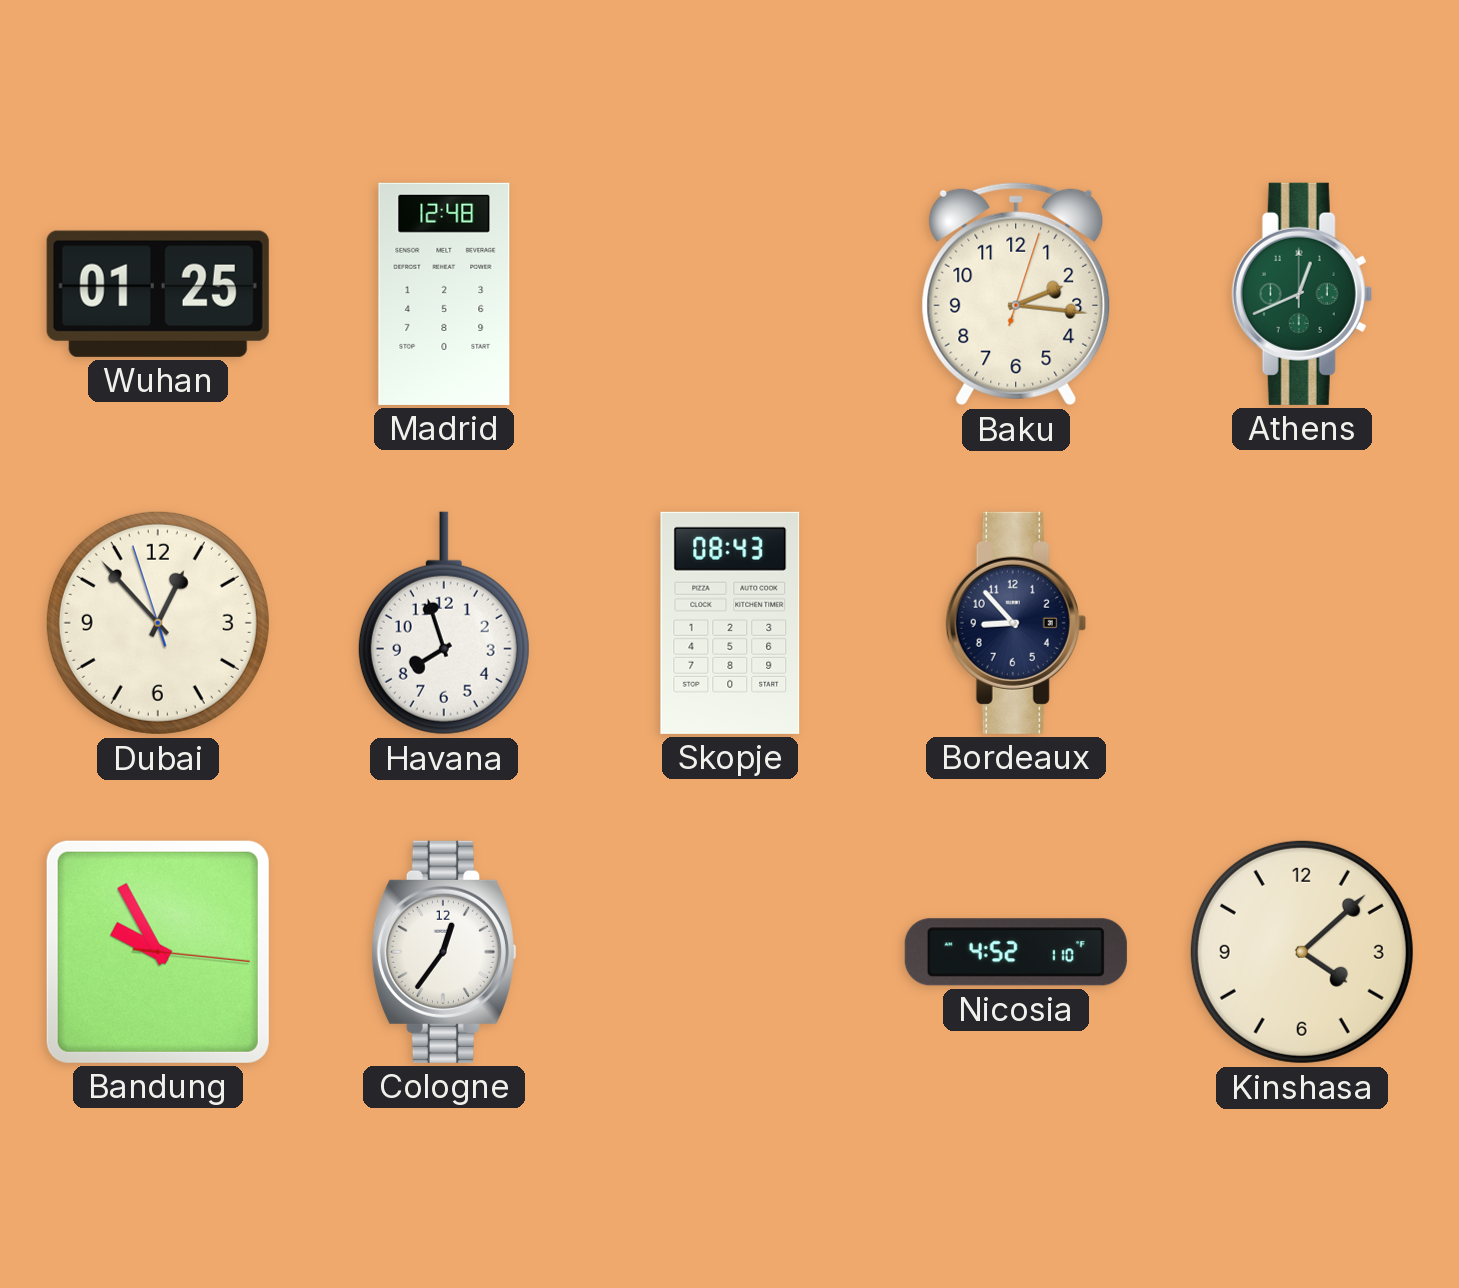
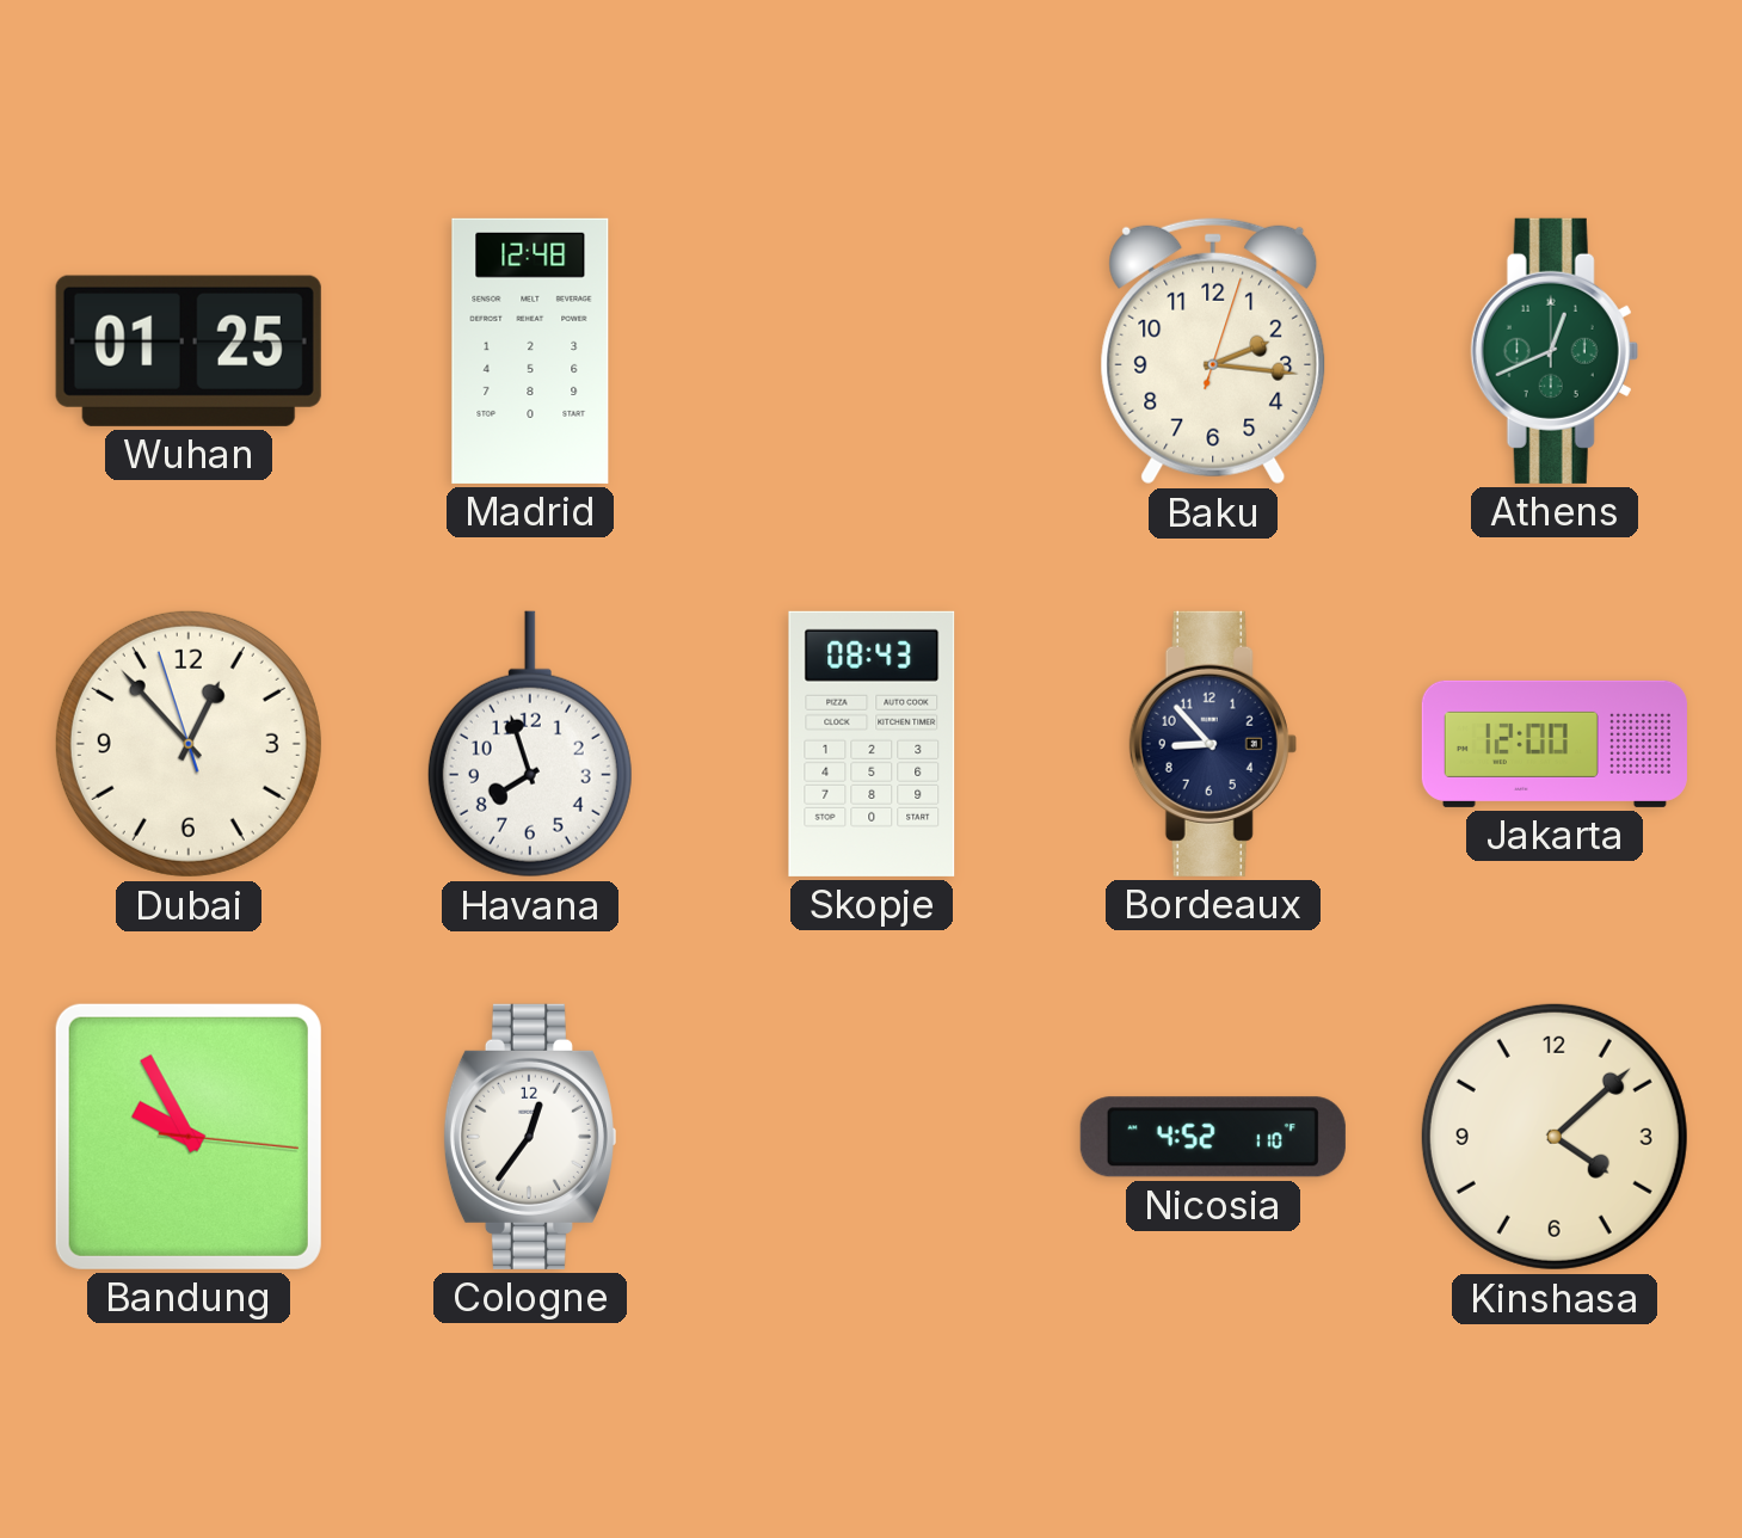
Jakarta: none -> 12:00 (1555, 744)
